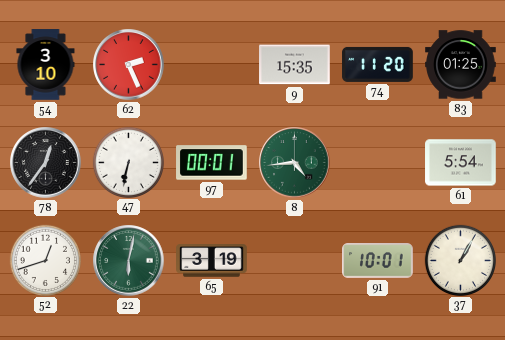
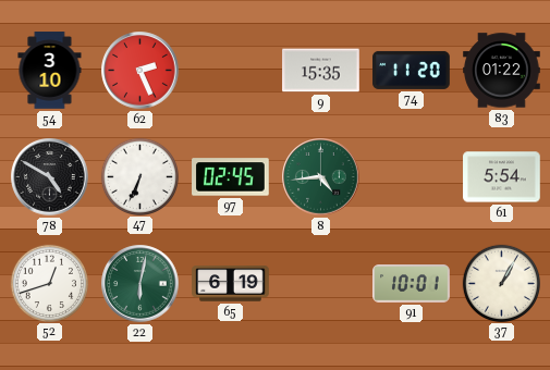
83: 01:25 -> 01:22 (502, 71)
78: 12:36 -> 4:50 (50, 177)
47: 6:32 -> 6:34 (139, 176)
97: 00:01 -> 02:45 (231, 177)
65: 3:19 -> 6:19 (231, 284)
